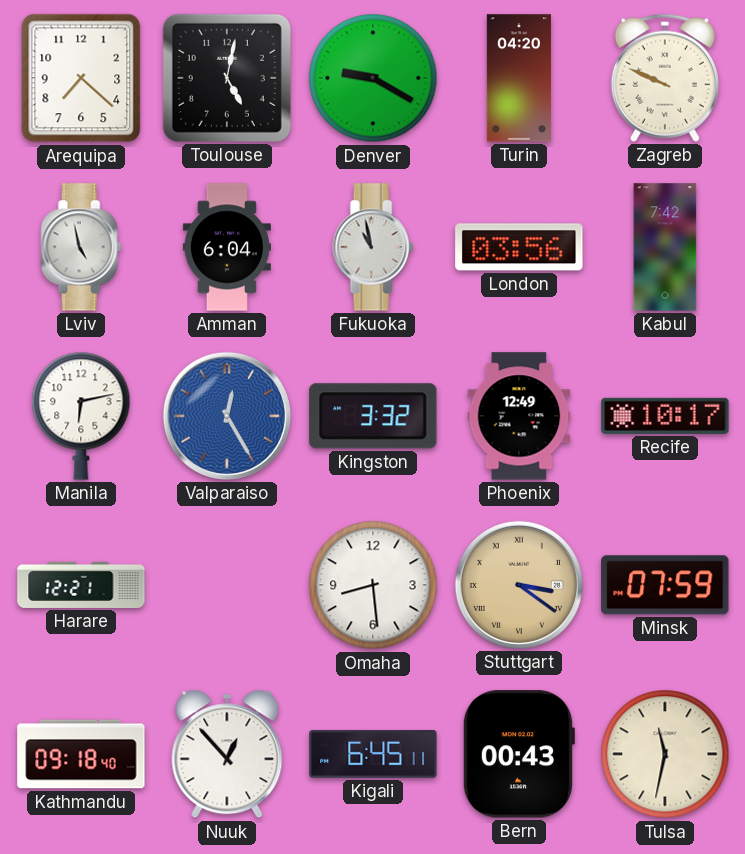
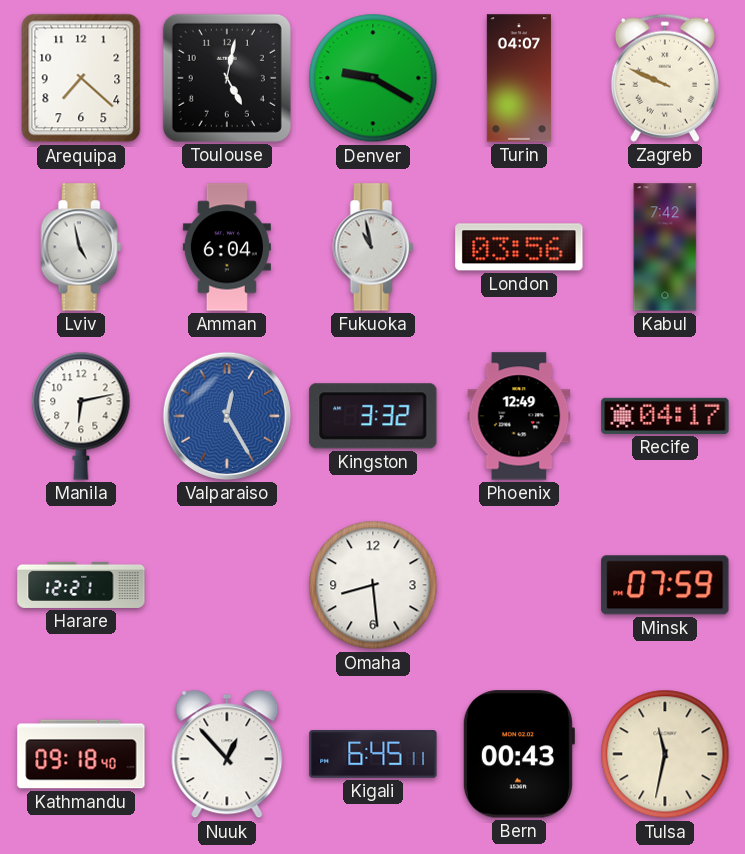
Turin: 04:20 -> 04:07 (519, 78)
Recife: 10:17 -> 04:17 (665, 416)
Stuttgart: 3:21 -> none (519, 585)
